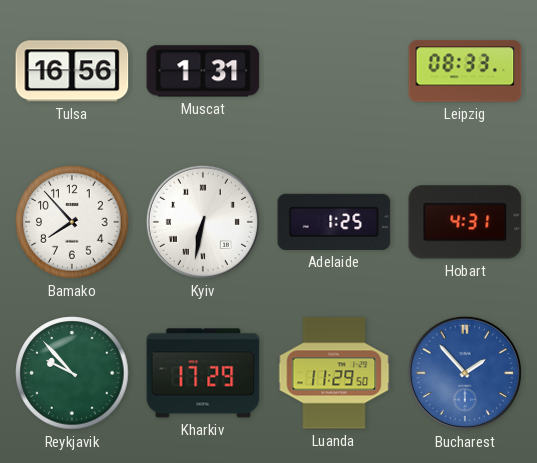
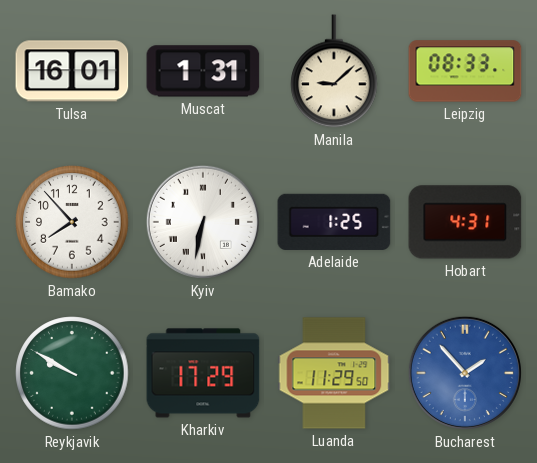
Tulsa: 16:56 -> 16:01 (72, 71)
Manila: none -> 9:08 (334, 71)
Reykjavik: 9:53 -> 9:50 (72, 373)
